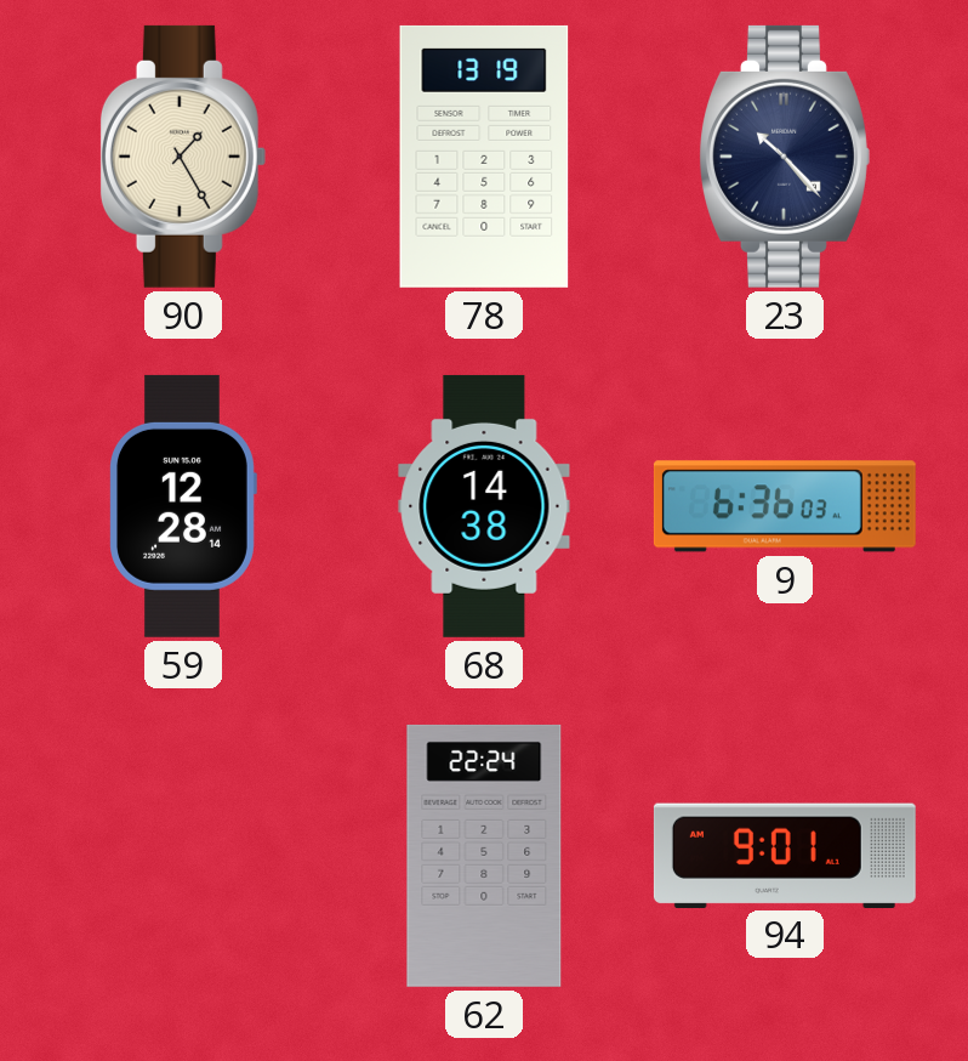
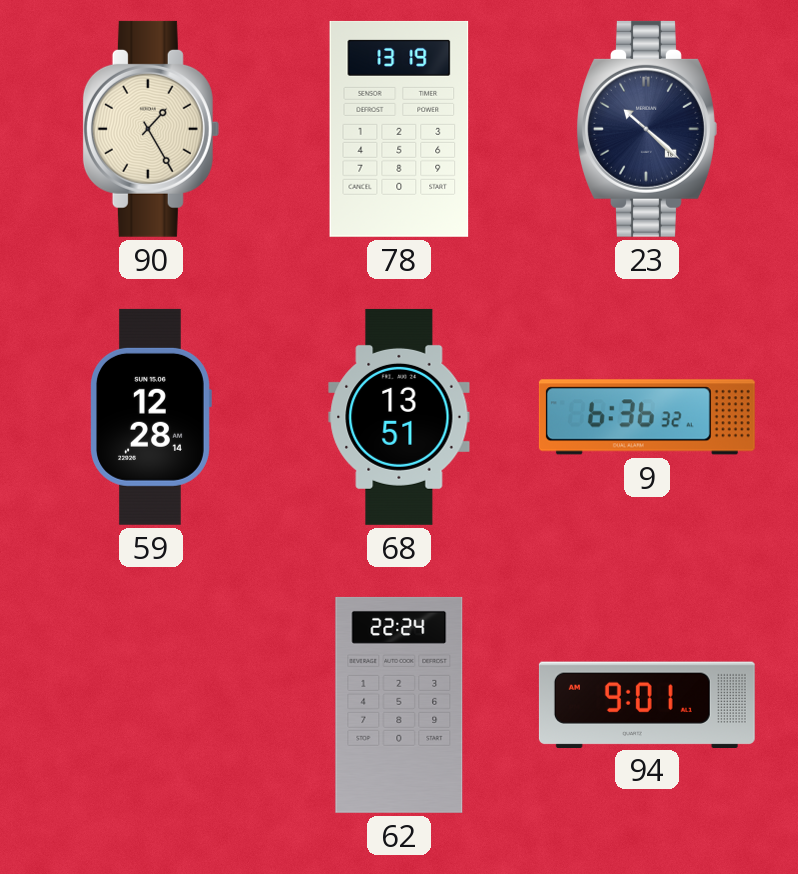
23: 10:23 -> 10:22 (647, 129)
68: 14:38 -> 13:51 (399, 417)
9: 6:36:03 -> 6:36:32 (647, 417)
